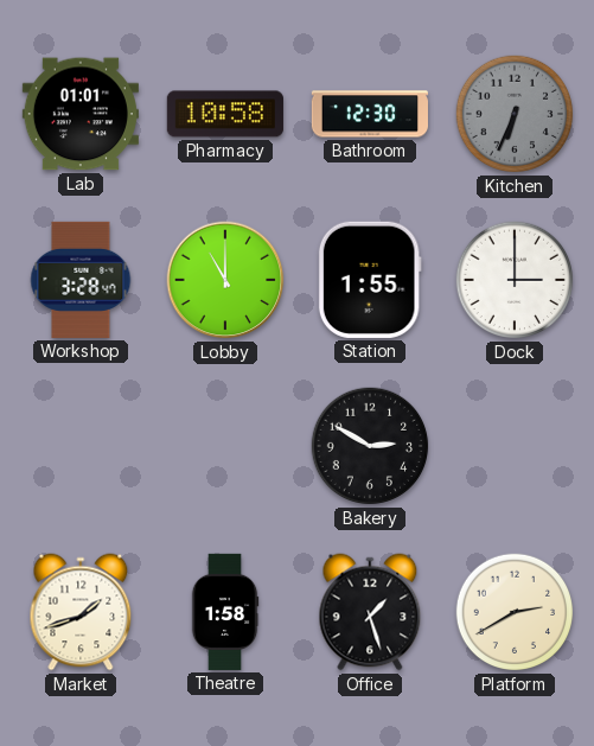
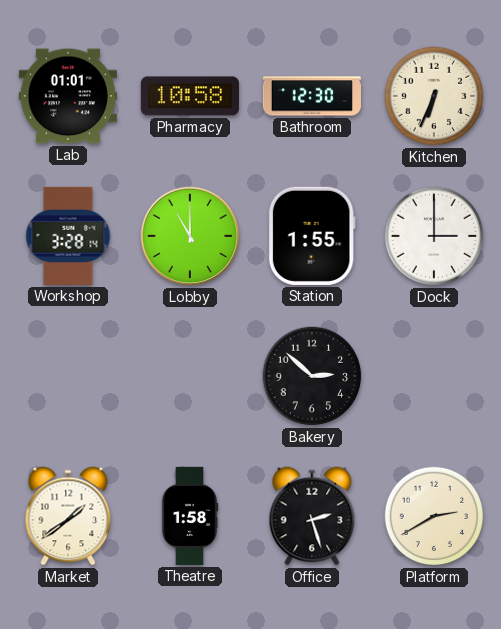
Kitchen dial: grey -> cream (434, 96)
Workshop: 3:28:47 -> 3:28:14 (68, 236)
Bakery: 2:50 -> 2:52 (312, 376)
Market: 1:42 -> 1:39 (68, 516)
Office: 1:27 -> 2:27 (312, 516)
